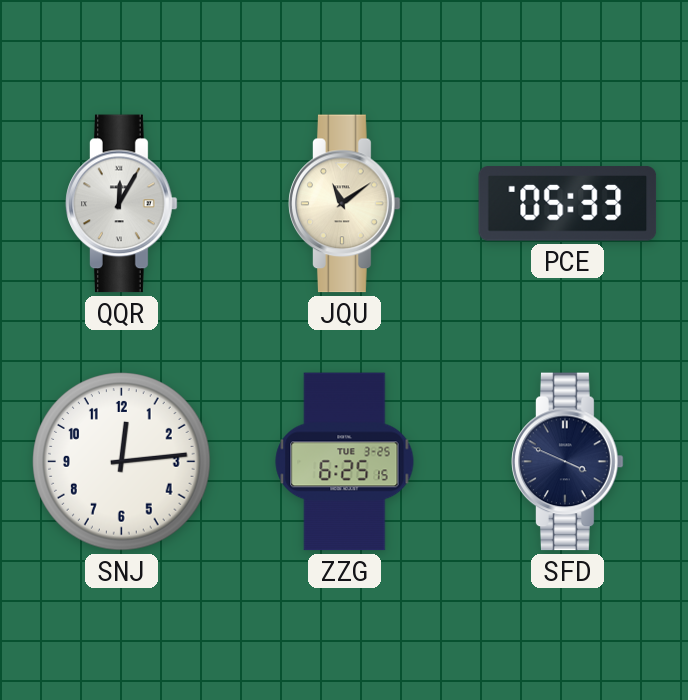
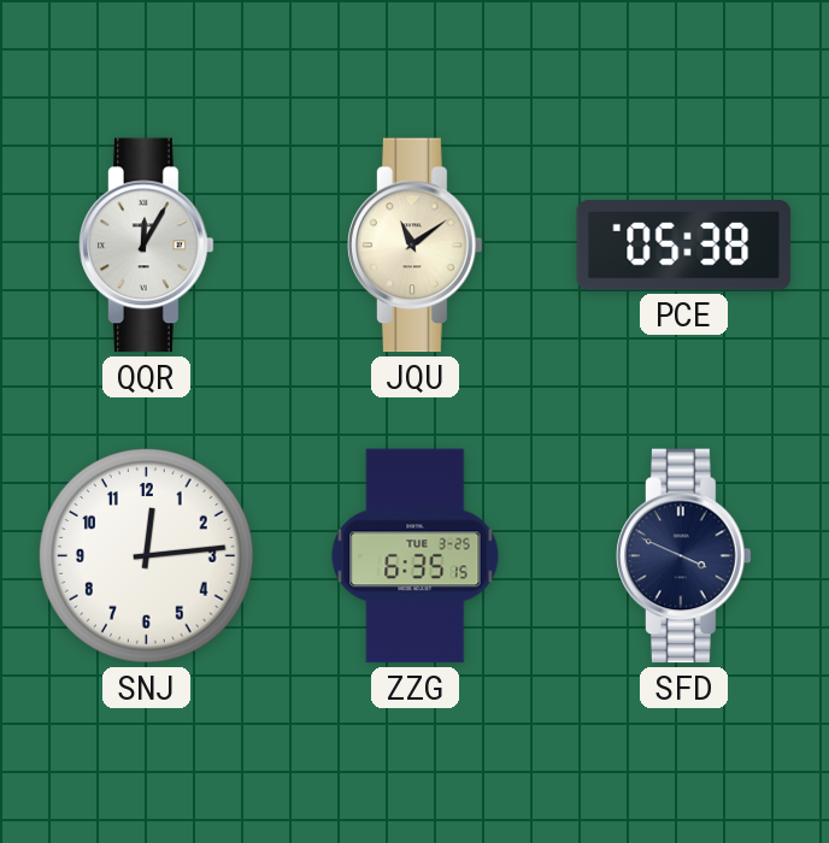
PCE: 05:33 -> 05:38 (684, 246)
ZZG: 6:25 -> 6:35 (416, 556)
